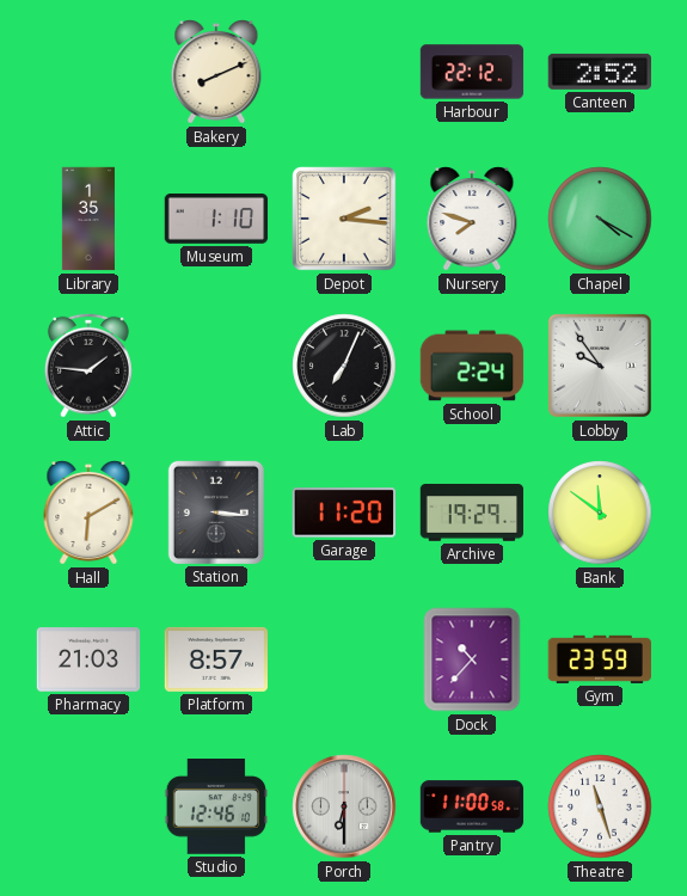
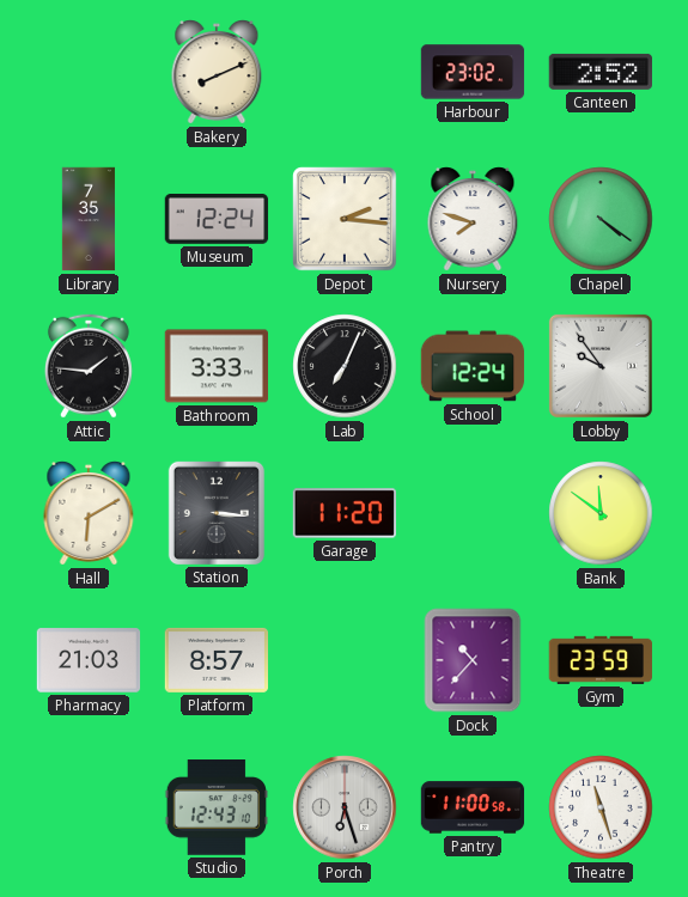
Harbour: 22:12 -> 23:02 (473, 72)
Library: 1:35 -> 7:35 (89, 219)
Museum: 1:10 -> 12:24 (217, 220)
Chapel: 4:20 -> 4:21 (601, 219)
Bathroom: none -> 3:33 (215, 366)
School: 2:24 -> 12:24 (473, 366)
Archive: 19:29 -> none (471, 514)
Studio: 12:46 -> 12:43 (215, 808)
Porch: 6:30 -> 6:27 (345, 807)
